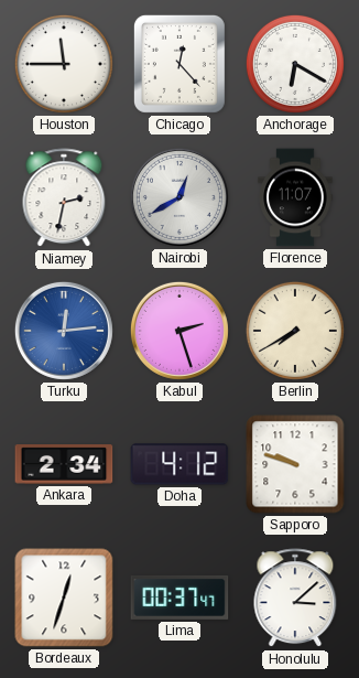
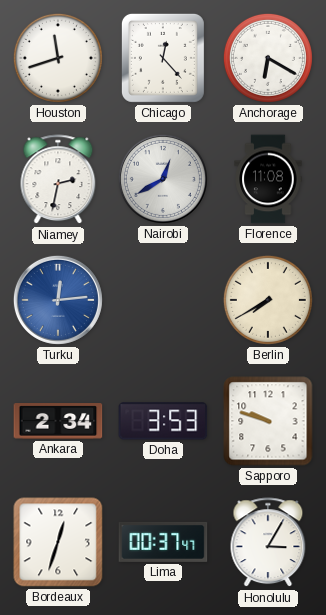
Houston: 11:45 -> 11:42 (58, 58)
Florence: 11:07 -> 11:08 (268, 179)
Kabul: 2:27 -> none (179, 331)
Doha: 4:12 -> 3:53 (163, 421)
Honolulu: 3:08 -> 3:05 (268, 543)
